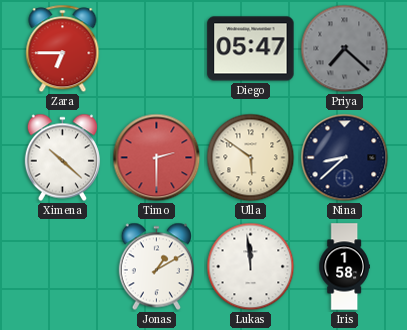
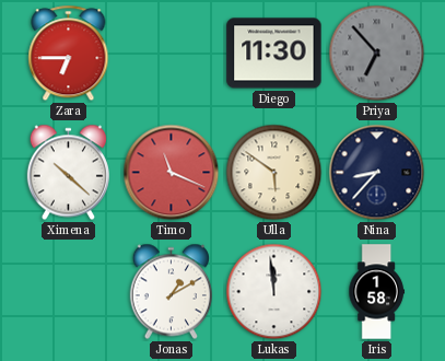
Diego: 05:47 -> 11:30 (274, 54)
Priya: 7:22 -> 6:53 (377, 54)
Timo: 2:30 -> 11:19 (172, 173)
Nina: 8:38 -> 8:37 (377, 173)
